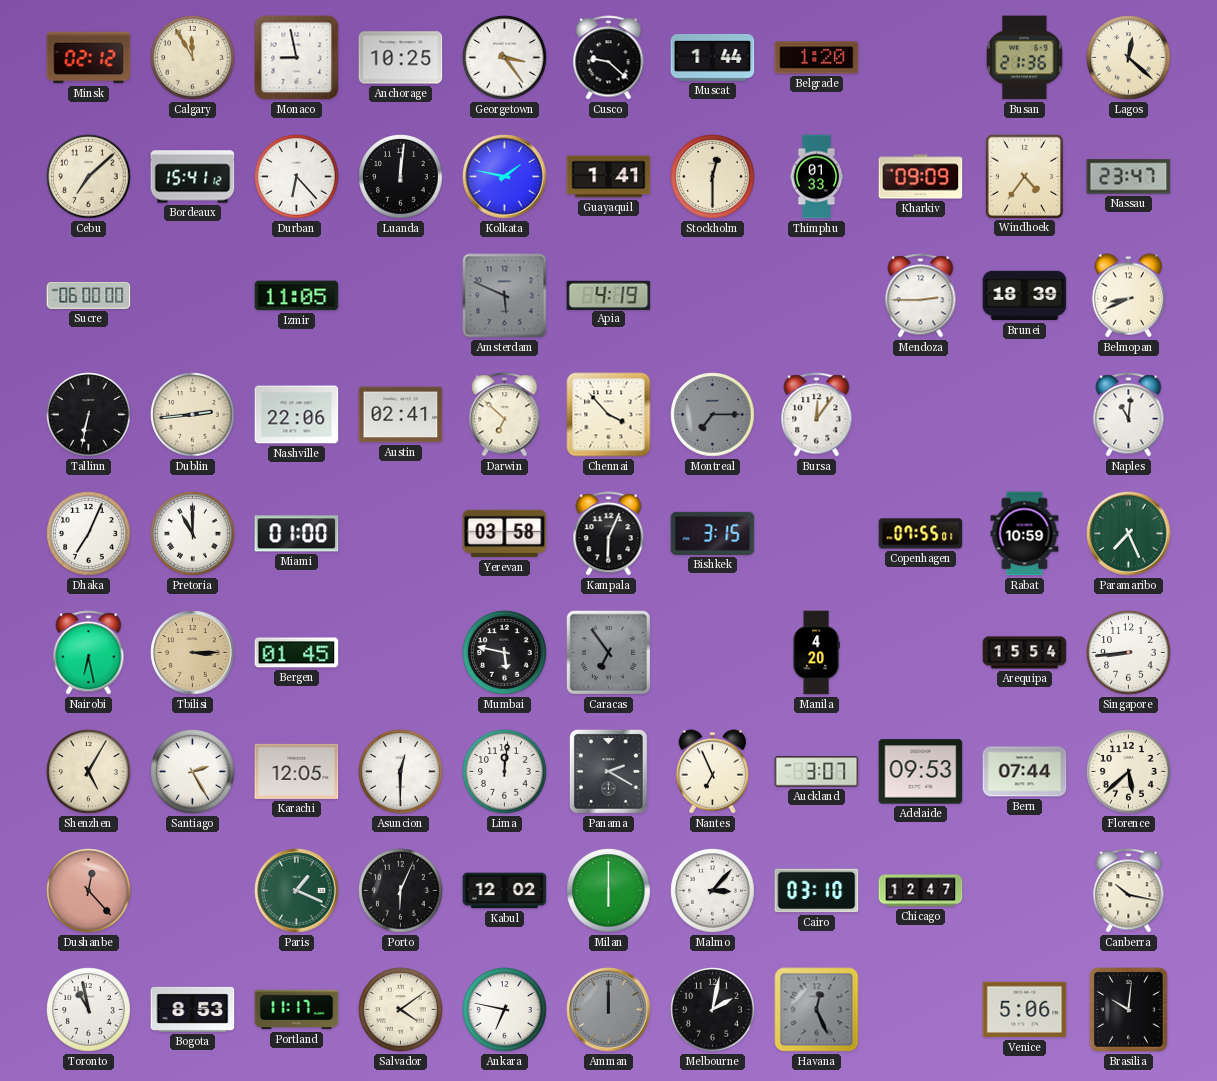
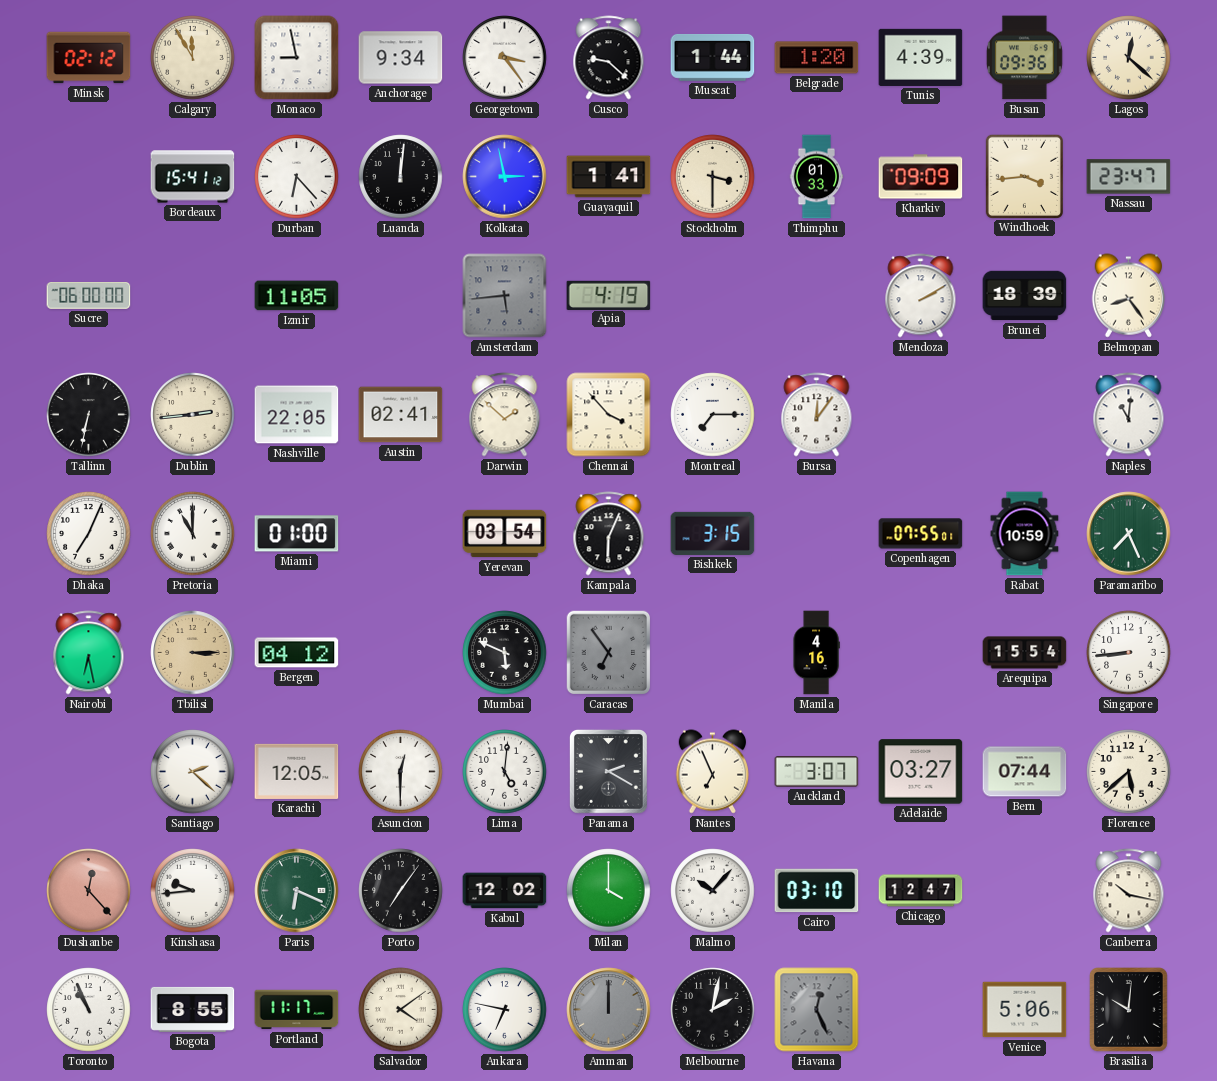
Anchorage: 10:25 -> 9:34 (401, 58)
Tunis: none -> 4:39 (921, 57)
Busan: 21:36 -> 09:36 (1024, 58)
Cebu: 7:08 -> none (89, 177)
Kolkata: 1:47 -> 2:58 (505, 177)
Stockholm: 12:30 -> 3:30 (713, 177)
Windhoek: 4:36 -> 3:44 (1024, 176)
Amsterdam: 5:49 -> 5:44 (505, 296)
Mendoza: 2:45 -> 2:10 (921, 296)
Belmopan: 8:41 -> 8:24 (1128, 296)
Nashville: 22:06 -> 22:05 (297, 415)
Darwin: 6:52 -> 1:52 (505, 415)
Montreal dial: grey -> white (713, 415)
Yerevan: 03:58 -> 03:54 (505, 534)
Bergen: 01:45 -> 04:12 (297, 653)
Mumbai: 5:47 -> 5:49 (505, 653)
Manila: 4:20 -> 4:16 (816, 653)
Shenzhen: 5:05 -> none (89, 772)
Santiago: 2:25 -> 2:22 (193, 772)
Lima: 12:01 -> 5:01 (505, 772)
Adelaide: 09:53 -> 03:27 (921, 772)
Kinshasa: none -> 9:44 (193, 891)
Paris: 1:19 -> 6:19 (297, 891)
Porto: 6:04 -> 7:06 (401, 891)
Milan: 6:00 -> 4:00 (609, 891)
Malmo: 3:07 -> 10:07 (713, 891)
Toronto: 10:58 -> 10:56 (89, 1010)
Bogota: 8:53 -> 8:55 (193, 1009)
